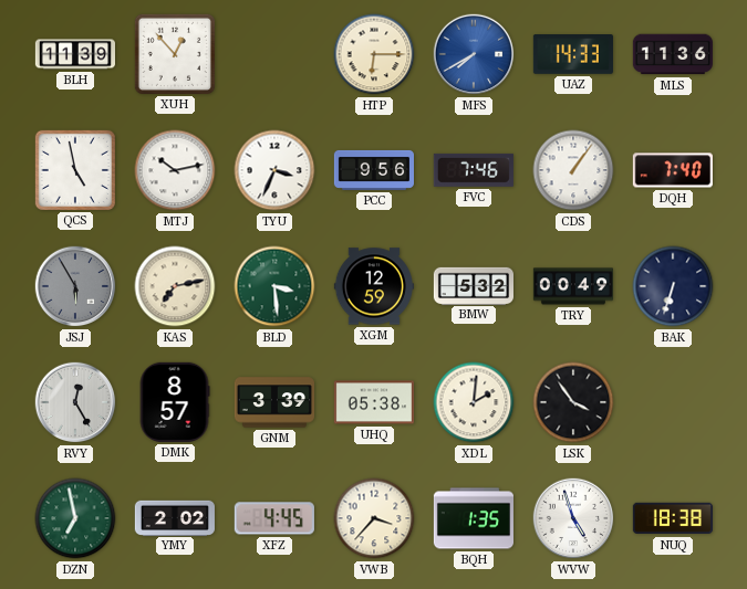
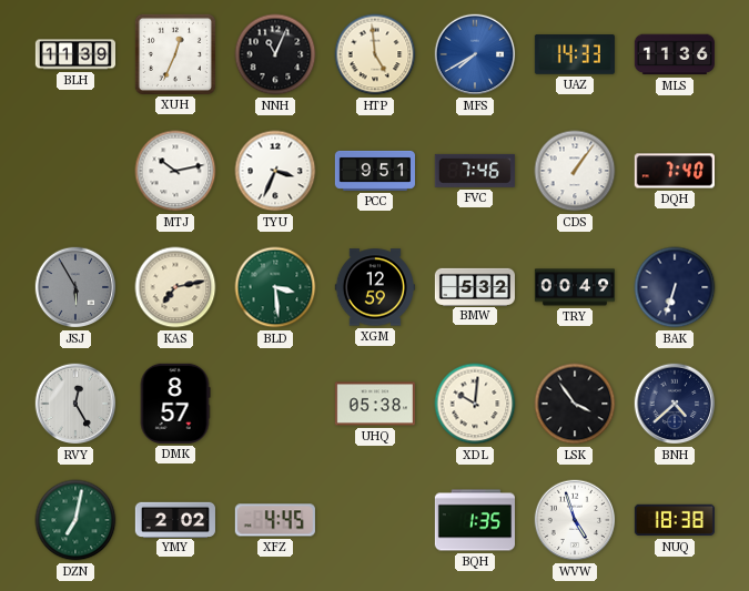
XUH: 12:53 -> 12:34 (175, 54)
NNH: none -> 11:04 (275, 54)
HTP: 6:15 -> 4:59 (375, 54)
QCS: 4:58 -> none (75, 170)
PCC: 9:56 -> 9:51 (374, 171)
GNM: 3:39 -> none (273, 402)
XDL: 2:01 -> 10:01 (475, 404)
BNH: none -> 4:38 (675, 404)
DZN: 6:58 -> 7:02 (75, 520)
VWB: 3:37 -> none (374, 518)
